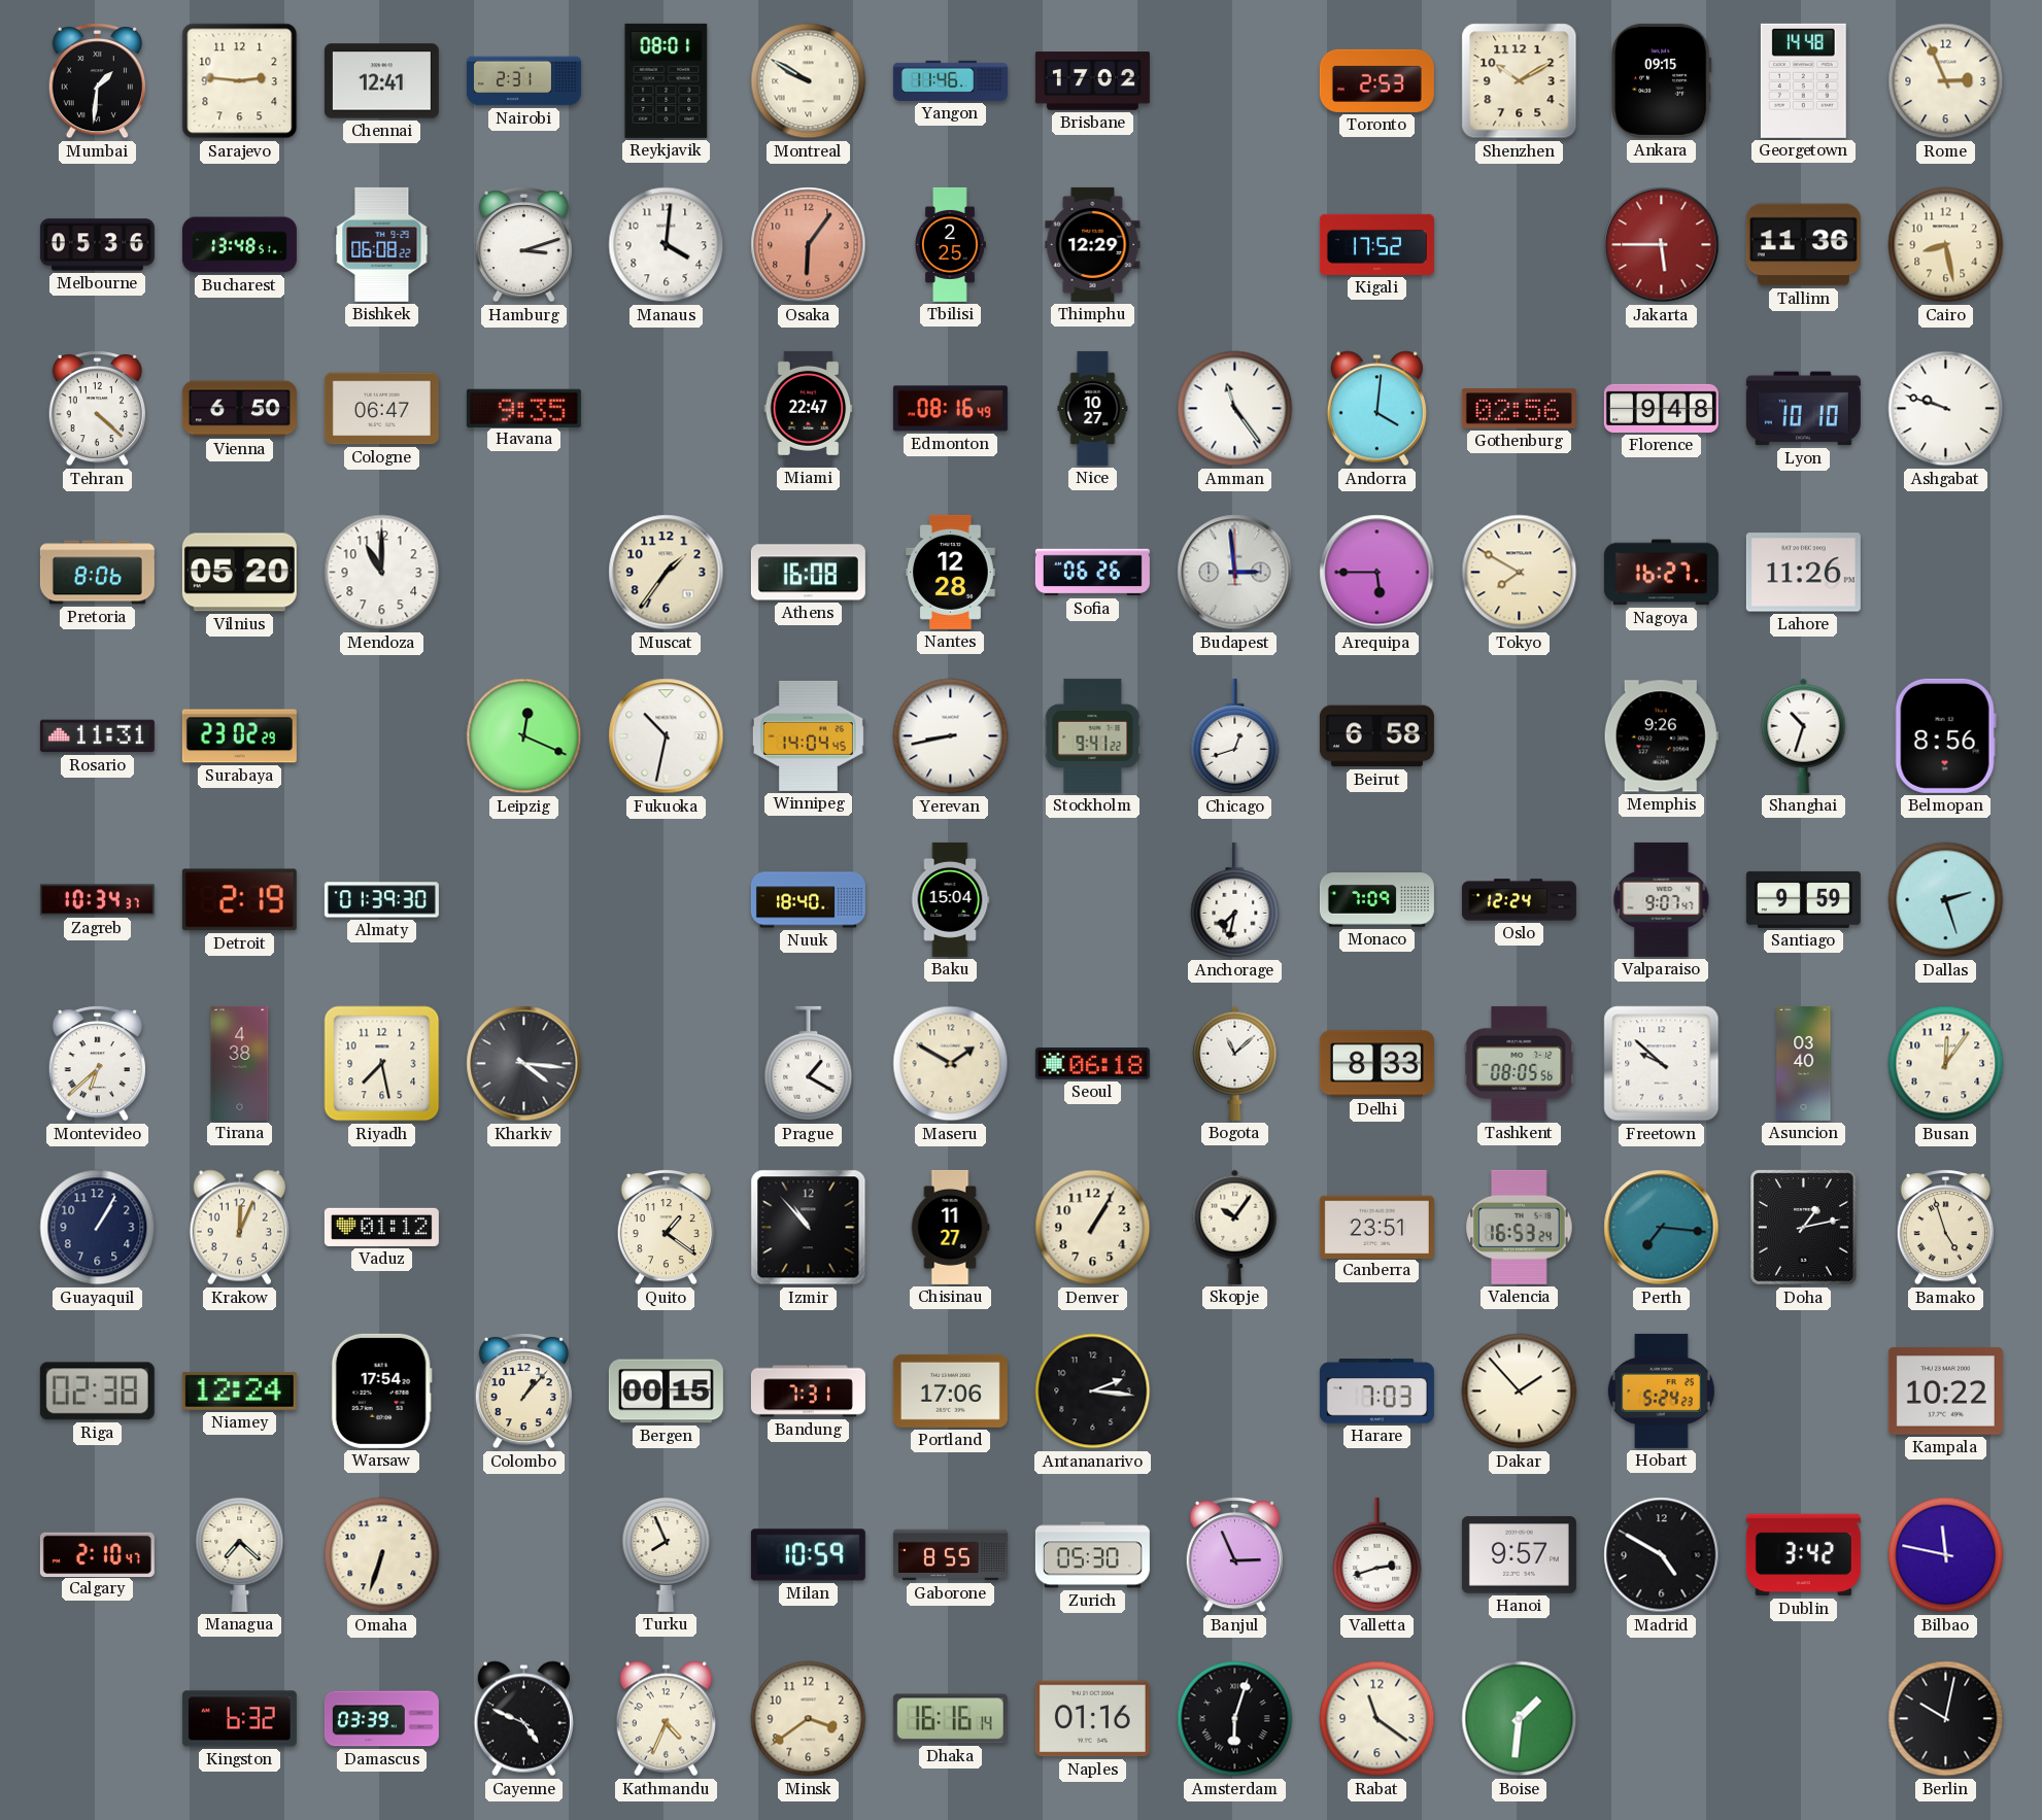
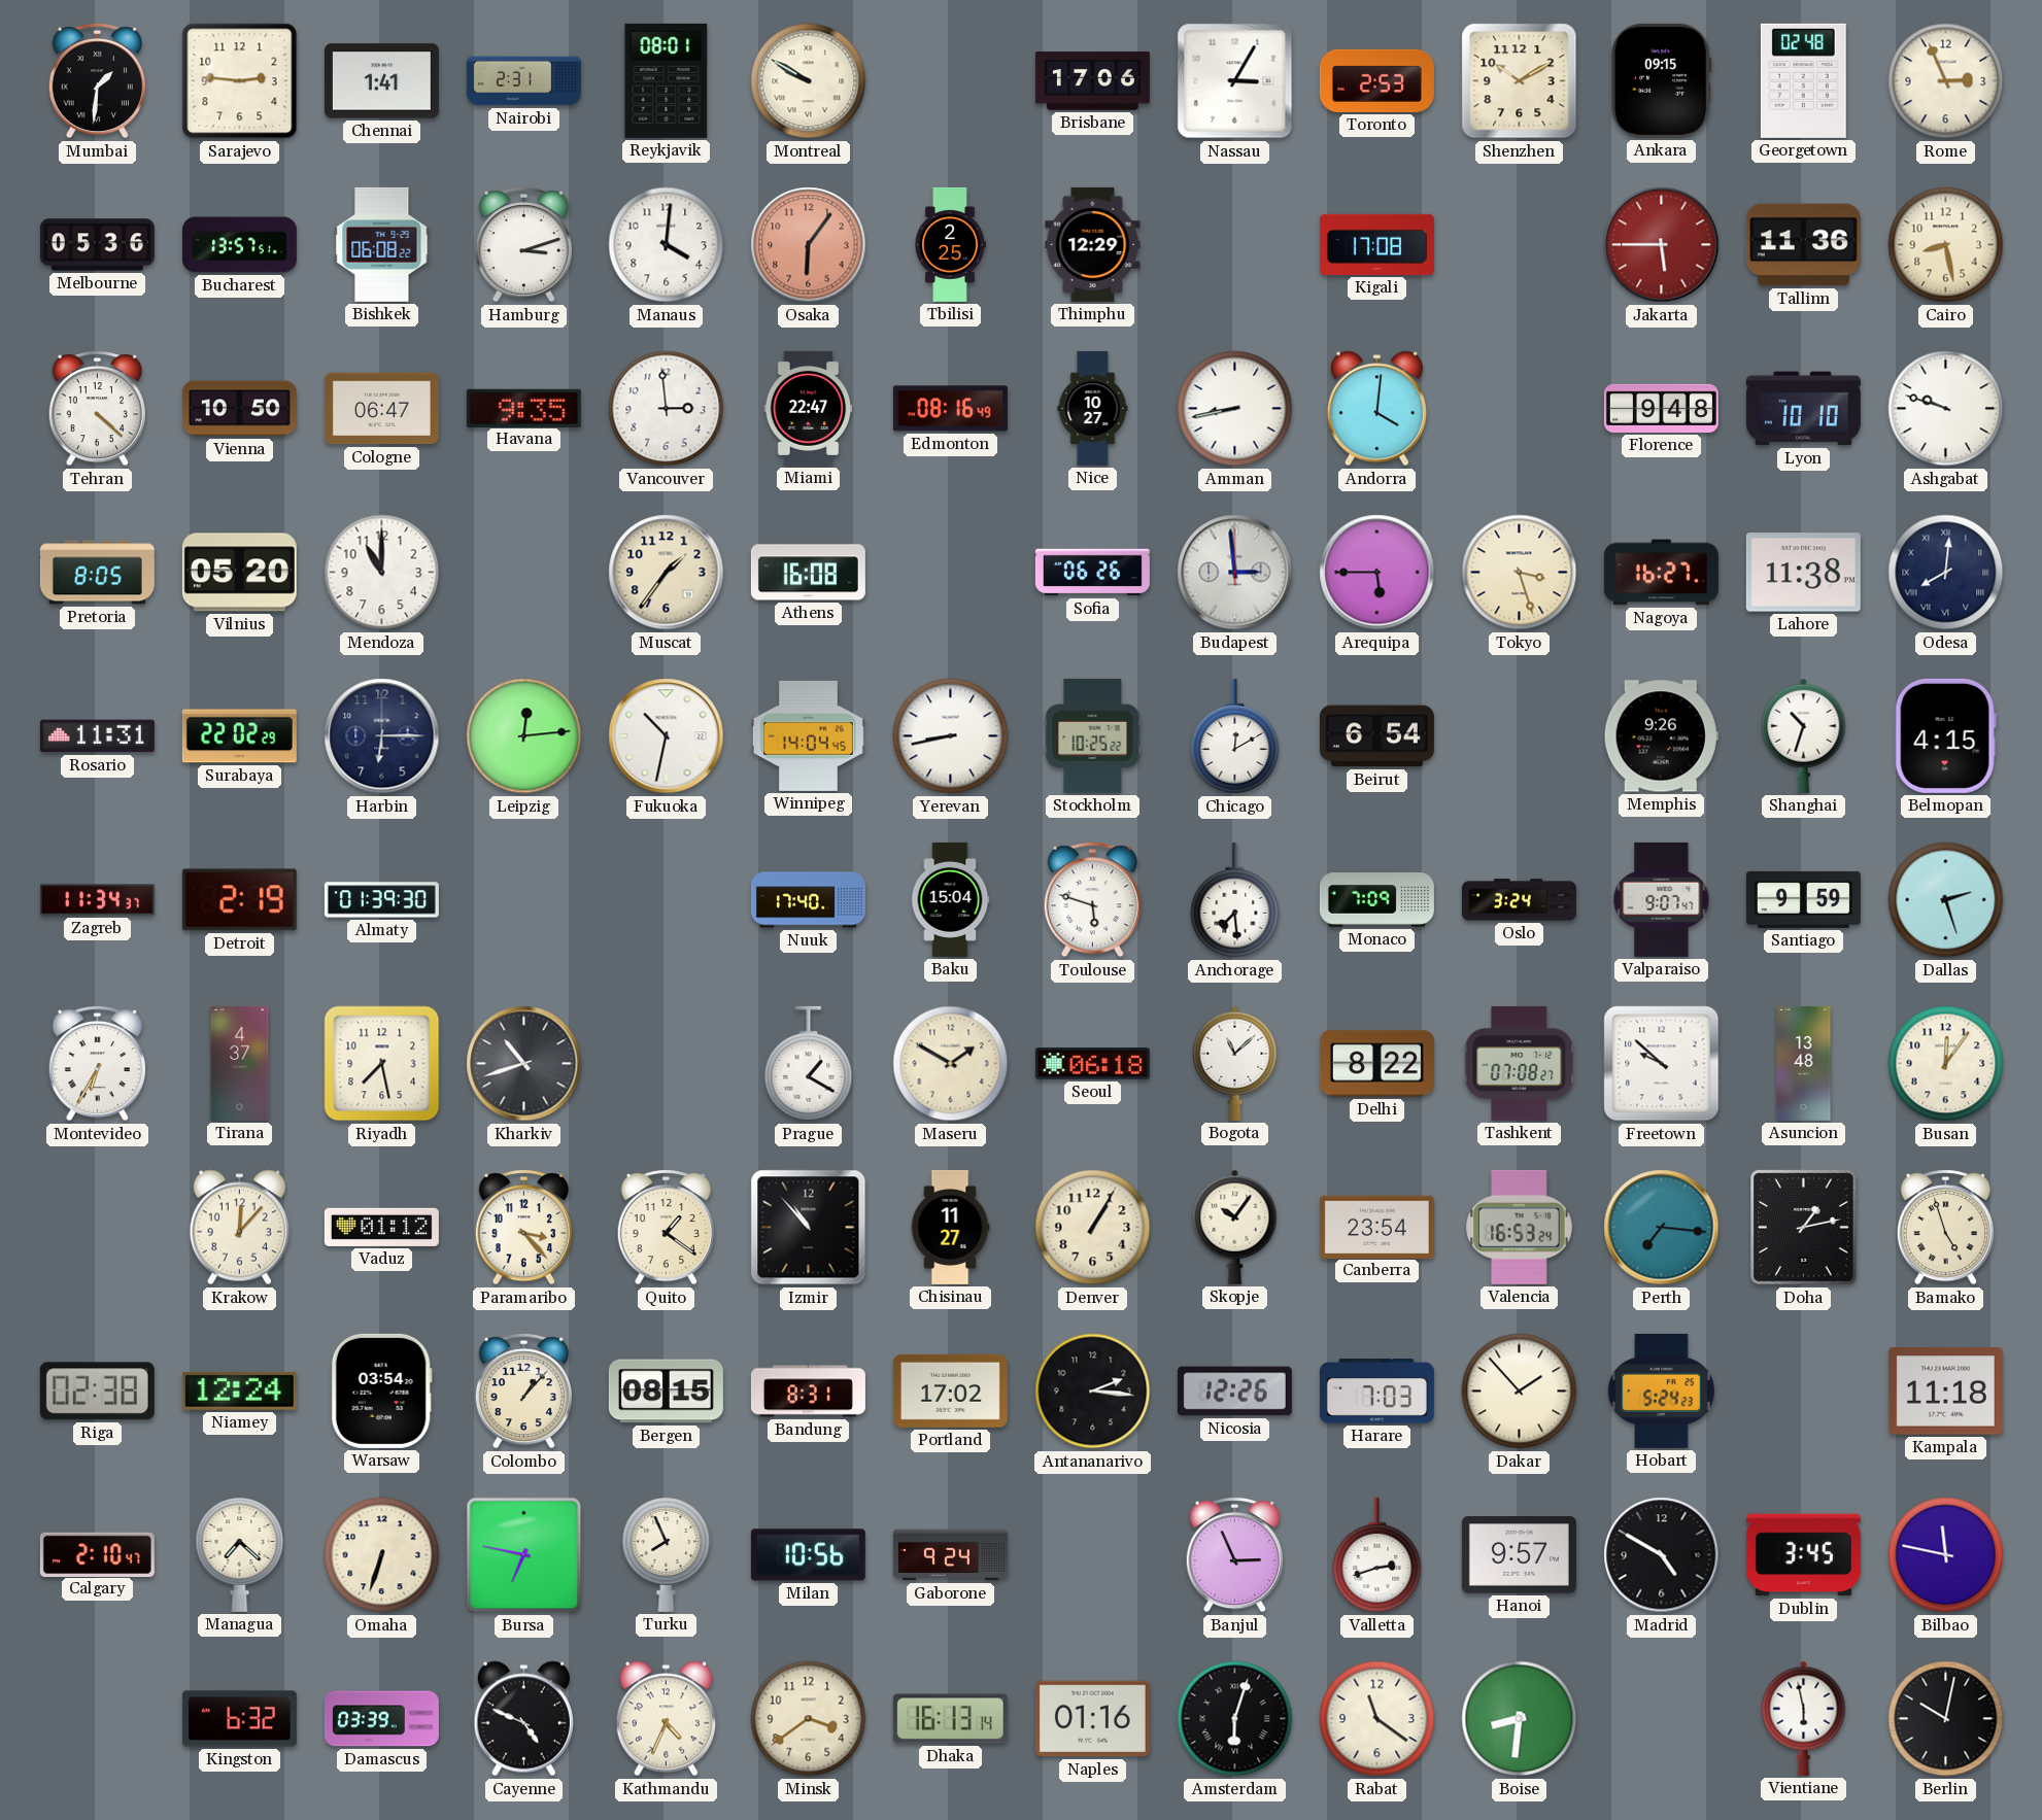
Chennai: 12:41 -> 1:41 (381, 81)
Yangon: 11:46 -> none (950, 80)
Brisbane: 17:02 -> 17:06 (1092, 81)
Nassau: none -> 3:05 (1235, 81)
Georgetown: 14:48 -> 02:48 (1803, 80)
Bucharest: 13:48 -> 13:57 (239, 245)
Kigali: 17:52 -> 17:08 (1376, 244)
Vienna: 6:50 -> 10:50 (239, 409)
Vancouver: none -> 2:59 (667, 409)
Amman: 11:24 -> 8:43 (1235, 409)
Gothenburg: 02:56 -> none (1519, 409)
Pretoria: 8:06 -> 8:05 (97, 573)
Nantes: 12:28 -> none (951, 572)
Tokyo: 7:50 -> 3:27 (1520, 573)
Lahore: 11:26 -> 11:38 (1803, 573)
Odesa: none -> 8:01 (1946, 573)
Surabaya: 23:02 -> 22:02 (239, 736)
Harbin: none -> 6:15 (382, 736)
Leipzig: 12:19 -> 12:14 (524, 736)
Stockholm: 9:41 -> 10:25 (1093, 735)
Chicago: 12:42 -> 12:10 (1235, 736)
Beirut: 6:58 -> 6:54 (1376, 736)
Belmopan: 8:56 -> 4:15 (1945, 735)
Zagreb: 10:34 -> 11:34 (97, 900)
Nuuk: 18:40 -> 17:40 (808, 900)
Toulouse: none -> 5:48 (1092, 899)
Anchorage: 7:32 -> 7:29 (1235, 900)
Oslo: 12:24 -> 3:24 (1519, 900)
Montevideo: 6:38 -> 6:35 (97, 1063)
Tirana: 4:38 -> 4:37 (240, 1063)
Kharkiv: 4:16 -> 10:42 (524, 1064)
Delhi: 8:33 -> 8:22 (1376, 1064)
Tashkent: 08:05 -> 07:08 (1520, 1063)
Asuncion: 03:40 -> 13:48 (1804, 1063)
Guayaquil: 1:05 -> none (98, 1228)
Krakow: 12:04 -> 12:07 (239, 1228)
Paramaribo: none -> 3:23 (523, 1227)
Canberra: 23:51 -> 23:54 (1376, 1227)
Warsaw: 17:54 -> 03:54 (381, 1390)
Bergen: 00:15 -> 08:15 (666, 1392)
Bandung: 7:31 -> 8:31 (808, 1392)
Portland: 17:06 -> 17:02 (950, 1390)
Nicosia: none -> 12:26 (1234, 1392)
Kampala: 10:22 -> 11:18 (1945, 1392)
Bursa: none -> 6:47 (524, 1555)
Milan: 10:59 -> 10:56 (808, 1555)
Gaborone: 8:55 -> 9:24 (950, 1555)
Zurich: 05:30 -> none (1092, 1555)
Dublin: 3:42 -> 3:45 (1803, 1555)
Dhaka: 16:16 -> 16:13 (950, 1719)
Boise: 1:31 -> 8:31 (1520, 1719)
Vientiane: none -> 5:58 (1804, 1718)
